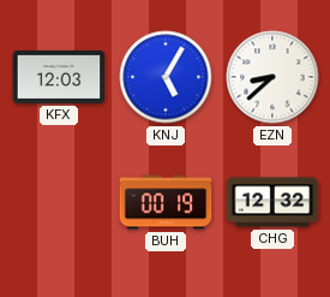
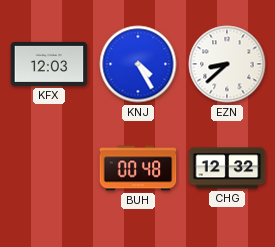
KNJ: 5:05 -> 4:25 (138, 64)
BUH: 00:19 -> 00:48 (138, 168)
